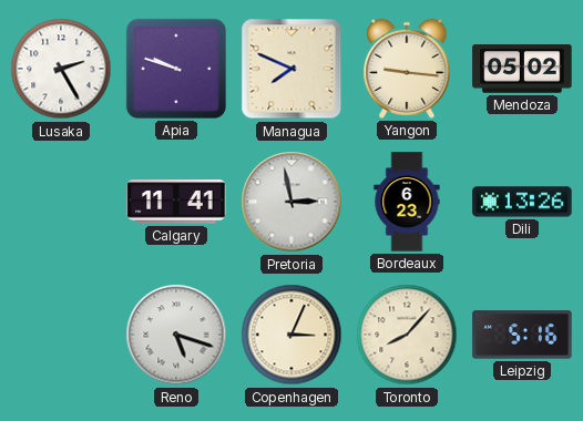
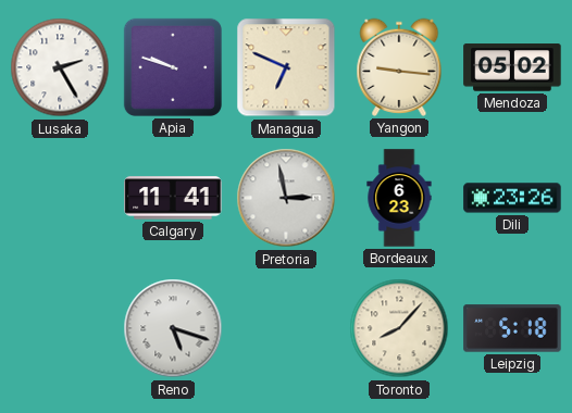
Managua: 7:49 -> 6:49 (286, 67)
Dili: 13:26 -> 23:26 (512, 198)
Copenhagen: 3:04 -> none (291, 335)
Leipzig: 5:16 -> 5:18 (512, 328)
